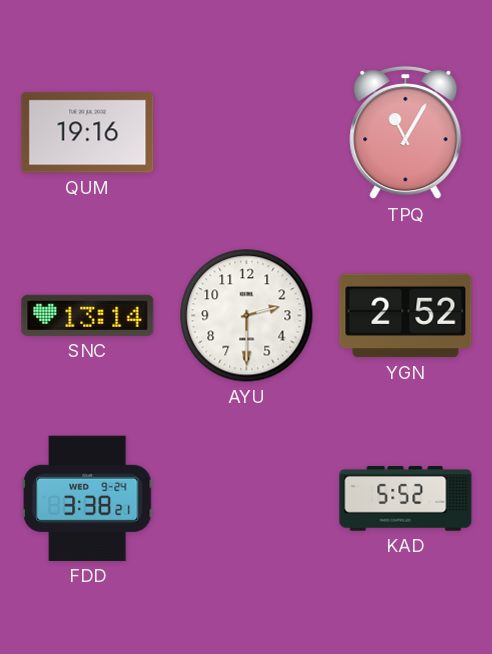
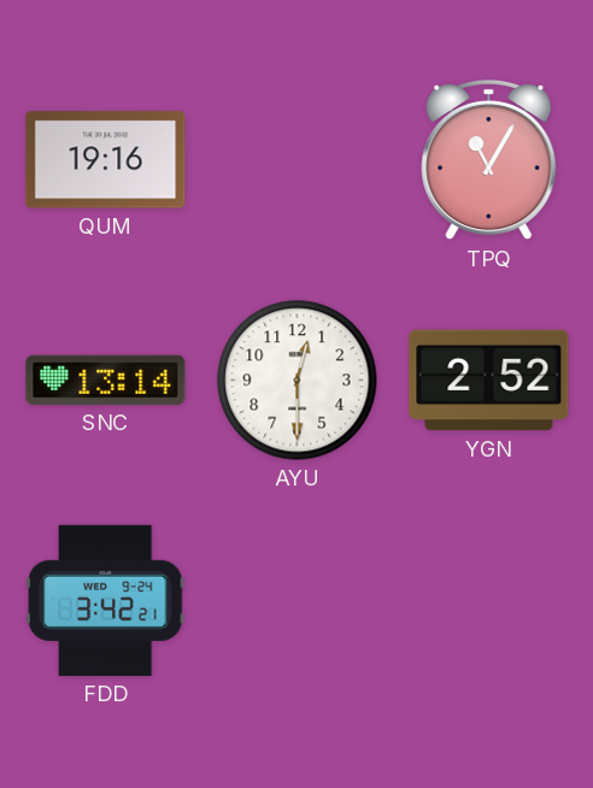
AYU: 2:30 -> 12:30 (298, 381)
FDD: 3:38 -> 3:42 (105, 600)
KAD: 5:52 -> none (406, 499)
